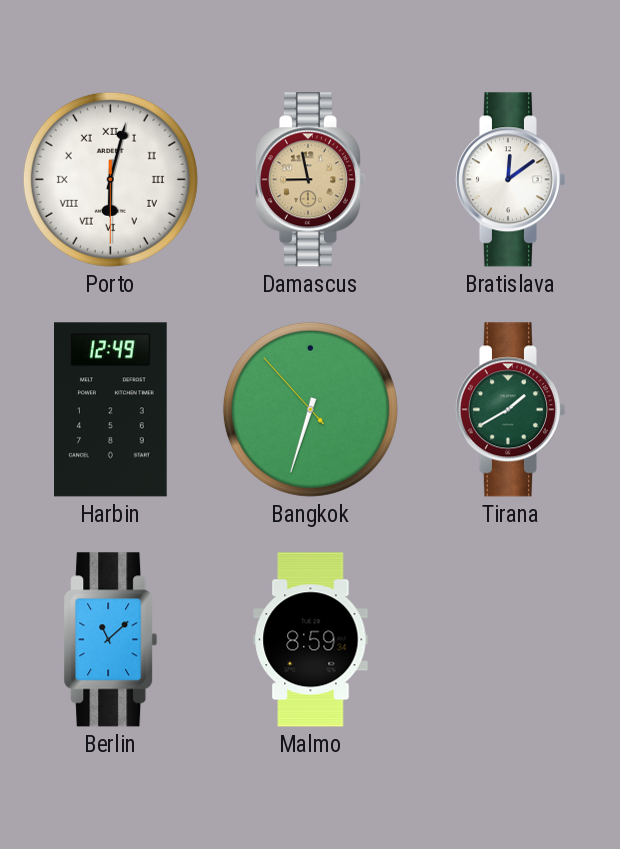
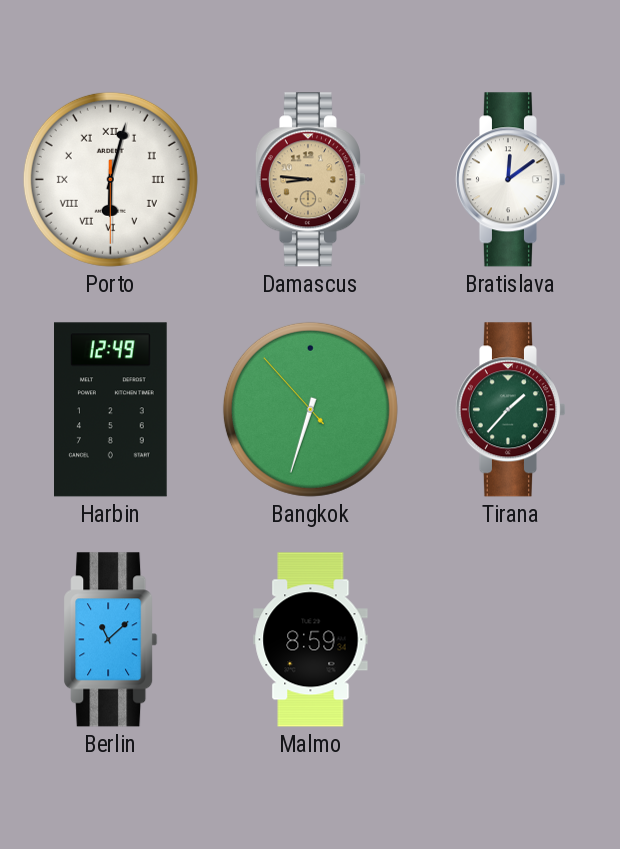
Damascus: 8:58 -> 8:46 (310, 180)
Tirana: 1:40 -> 1:37 (510, 410)
